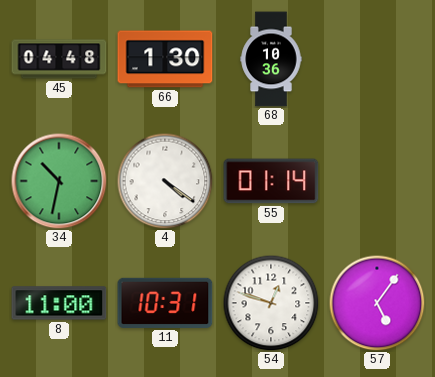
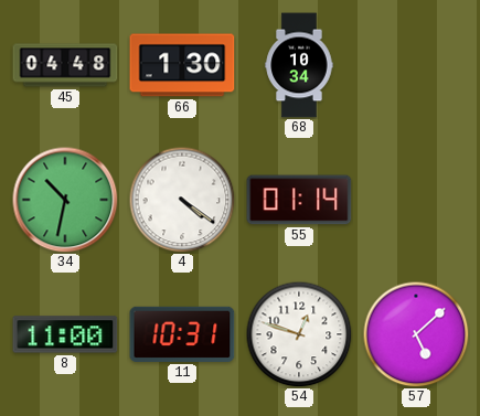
68: 10:36 -> 10:34 (299, 65)
57: 5:06 -> 5:08 (416, 334)
